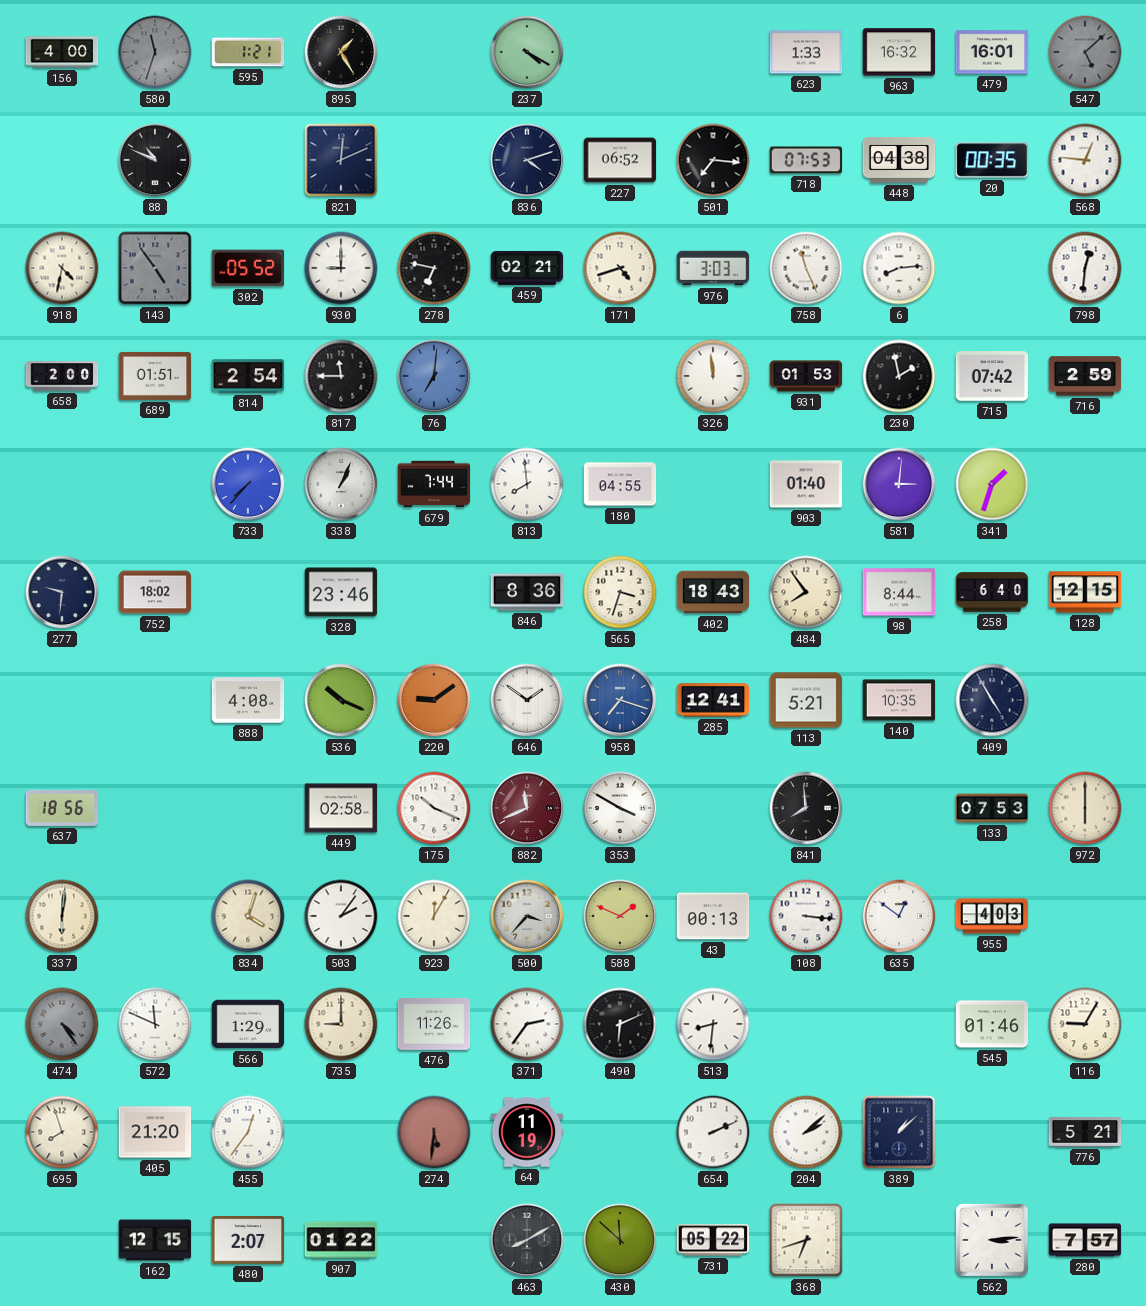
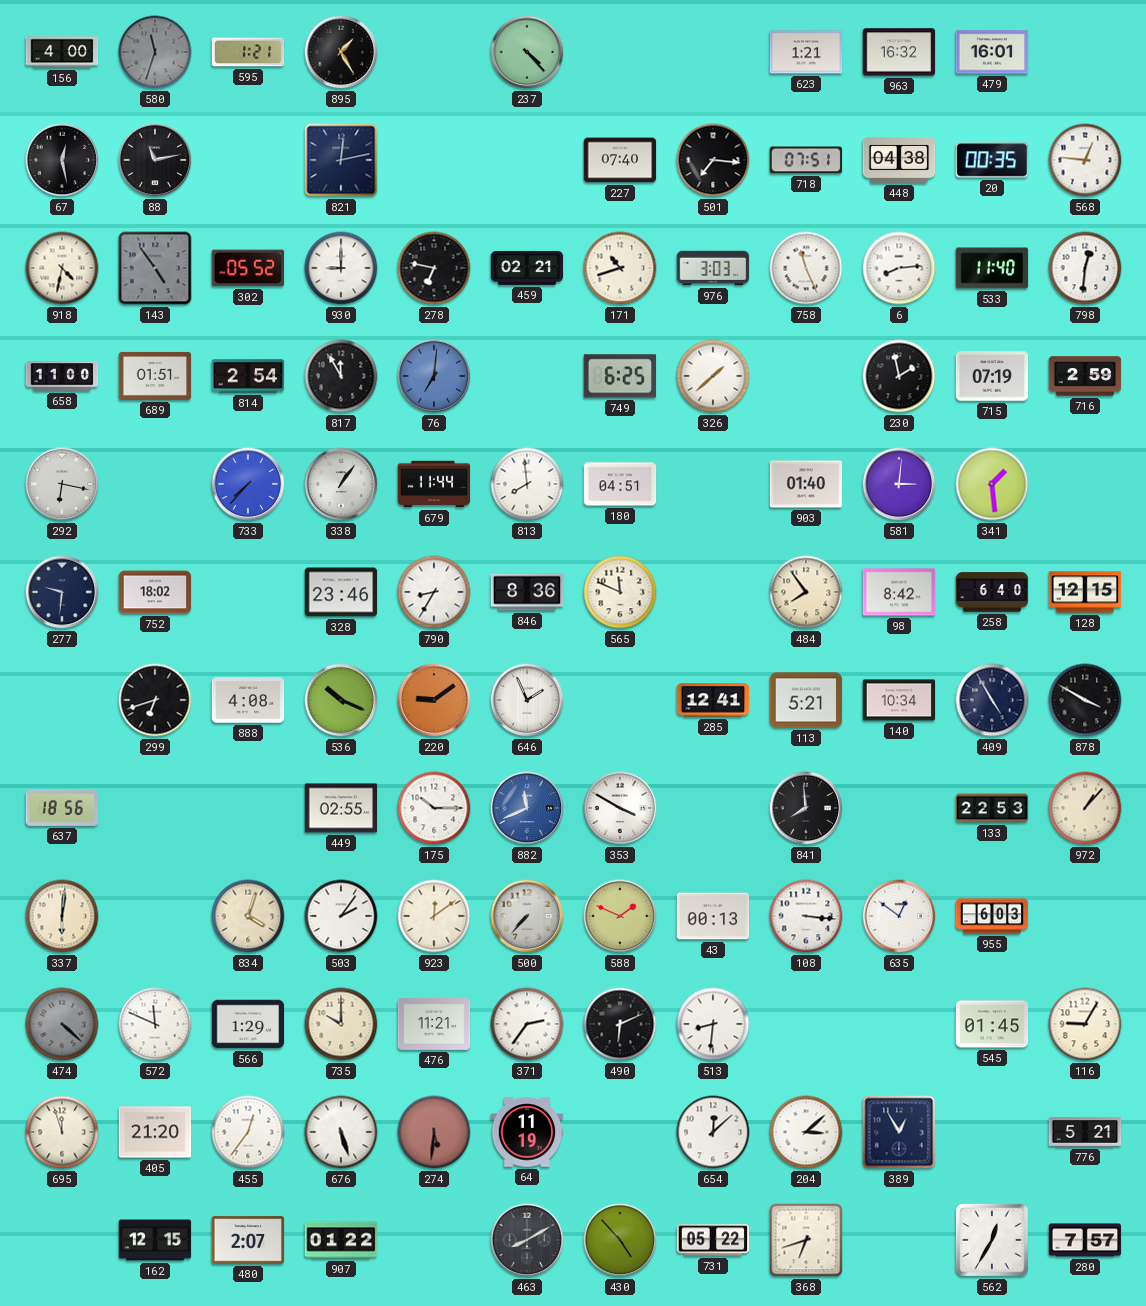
237: 4:20 -> 4:23 (527, 52)
623: 1:33 -> 1:21 (806, 52)
547: 5:08 -> none (1085, 52)
67: none -> 12:28 (62, 160)
88: 10:49 -> 11:13 (155, 160)
821: 12:11 -> 12:13 (341, 160)
836: 4:12 -> none (527, 160)
227: 06:52 -> 07:40 (620, 160)
718: 07:53 -> 07:51 (806, 160)
171: 4:42 -> 10:42 (620, 268)
533: none -> 11:40 (992, 268)
658: 2:00 -> 11:00 (62, 376)
817: 11:45 -> 11:55 (341, 376)
749: none -> 6:25 (620, 376)
326: 11:59 -> 1:38 (713, 376)
931: 01:53 -> none (806, 376)
715: 07:42 -> 07:19 (992, 376)
292: none -> 6:17 (62, 484)
338: 1:04 -> 1:06 (341, 484)
679: 7:44 -> 11:44 (434, 484)
180: 04:55 -> 04:51 (620, 484)
341: 1:33 -> 1:29 (992, 484)
790: none -> 8:35 (434, 592)
565: 3:33 -> 11:49 (620, 592)
402: 18:43 -> none (713, 592)
98: 8:44 -> 8:42 (899, 592)
299: none -> 6:42 (155, 700)
646: 1:51 -> 1:56 (527, 700)
958: 7:18 -> none (620, 700)
140: 10:35 -> 10:34 (899, 700)
878: none -> 3:50 (1085, 700)
449: 02:58 -> 02:55 (341, 808)
175: 10:19 -> 10:15 (434, 808)
882 dial: burgundy -> blue (527, 808)
133: 07:53 -> 22:53 (992, 808)
972: 6:00 -> 1:07 (1085, 808)
923: 12:05 -> 12:09 (434, 916)
500: 3:37 -> 7:37 (527, 916)
955: 4:03 -> 6:03 (992, 916)
474: 4:24 -> 4:22 (62, 1024)
735: 9:00 -> 10:00 (341, 1024)
476: 11:26 -> 11:21 (434, 1025)
545: 01:46 -> 01:45 (992, 1024)
695: 7:57 -> 11:57 (62, 1132)
676: none -> 5:27 (341, 1132)
654: 2:11 -> 12:08 (713, 1132)
204: 2:08 -> 3:08 (806, 1132)
389: 1:08 -> 12:55 (899, 1132)
430: 11:52 -> 4:53 (620, 1240)
562: 3:14 -> 12:35 (992, 1240)
